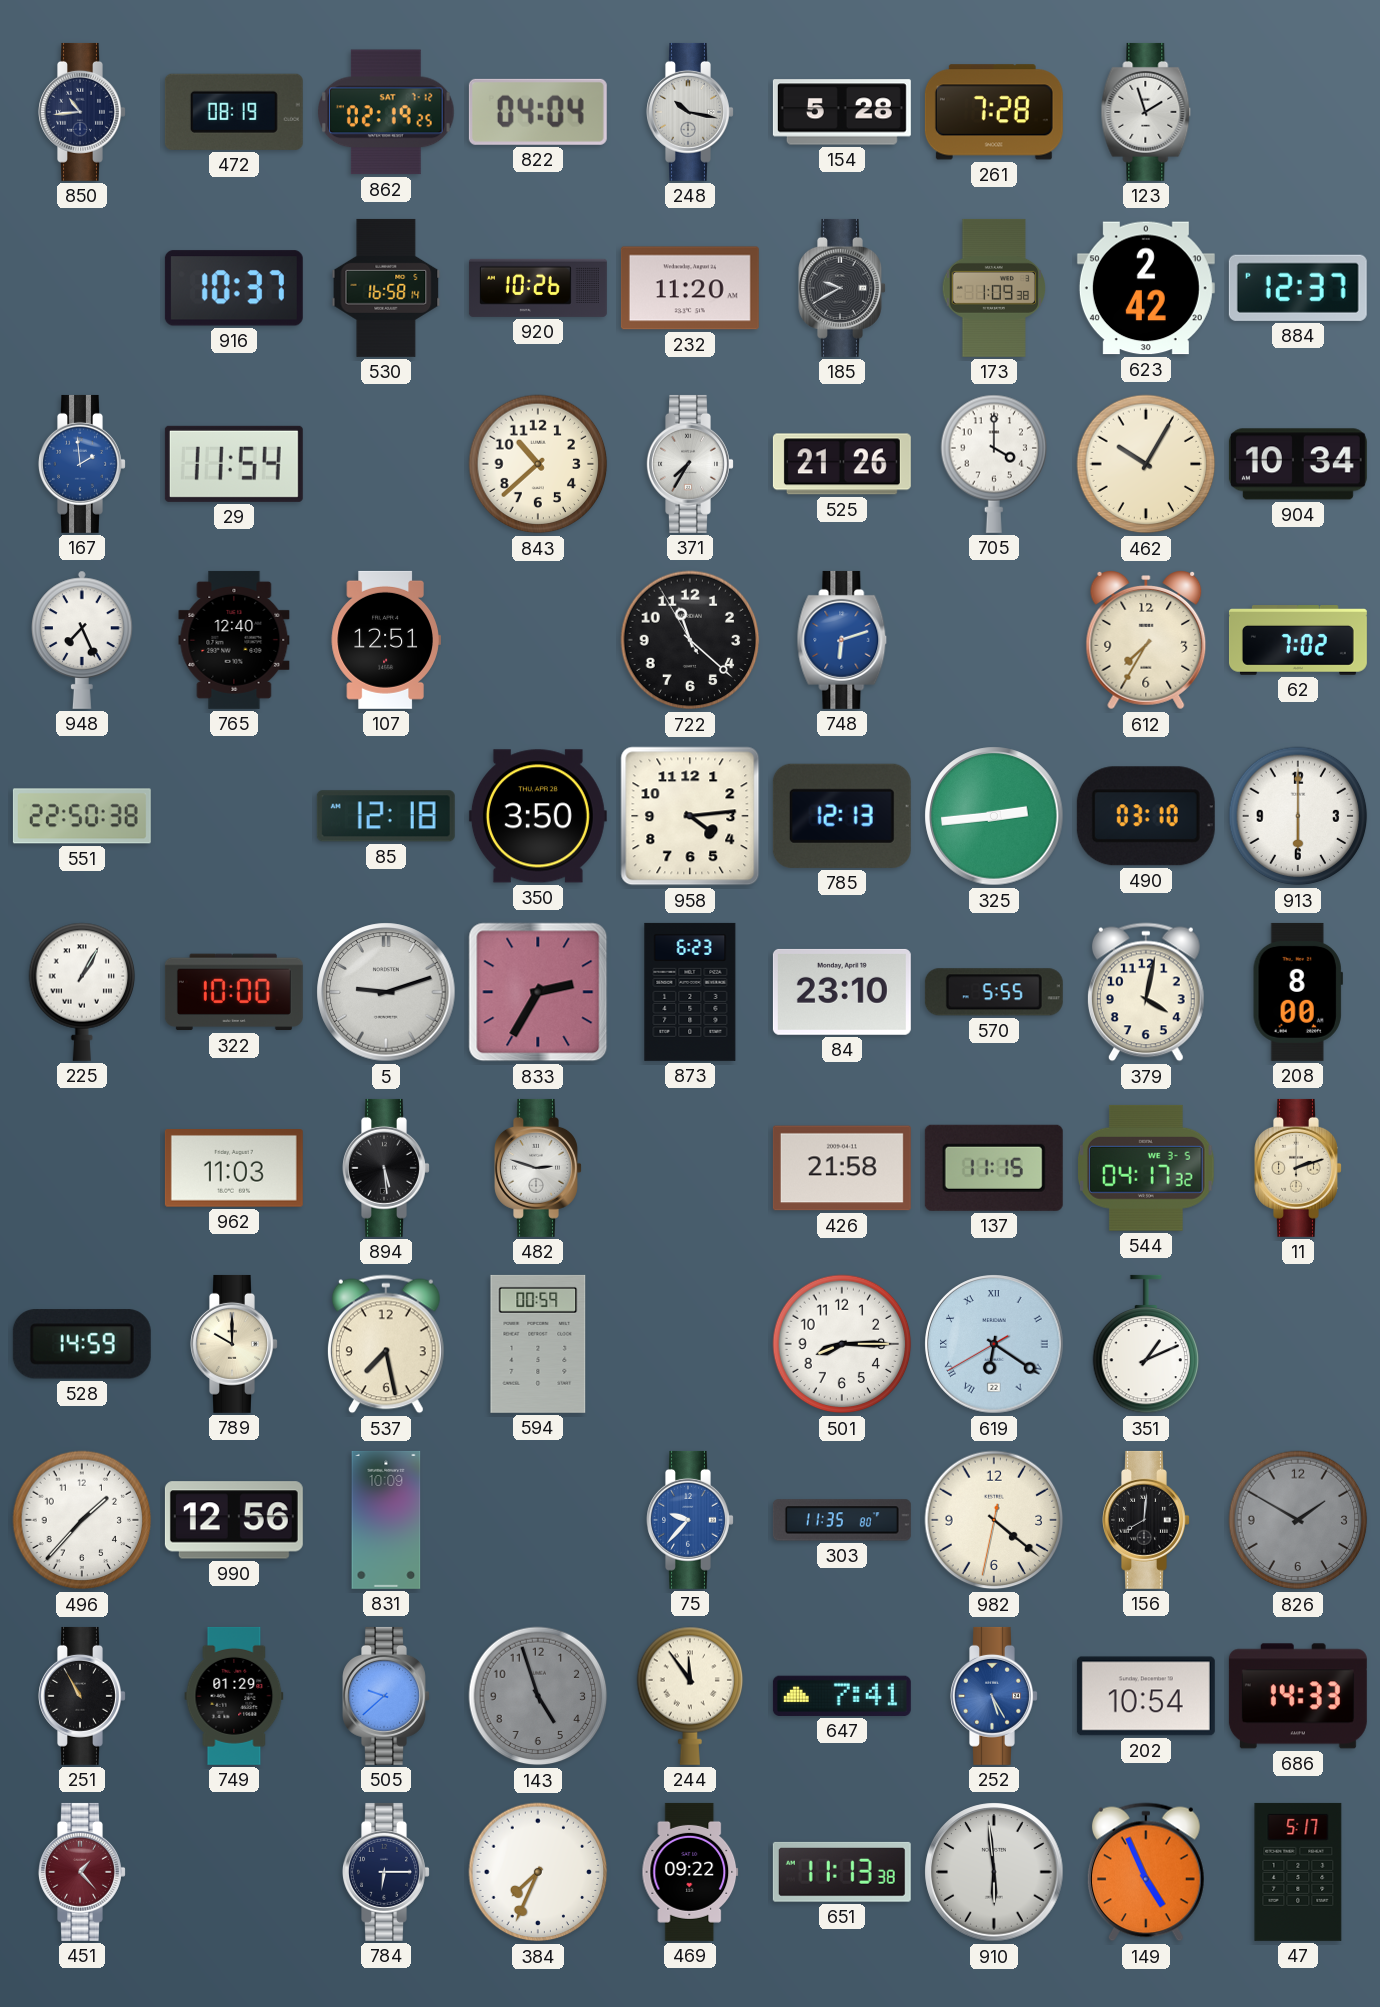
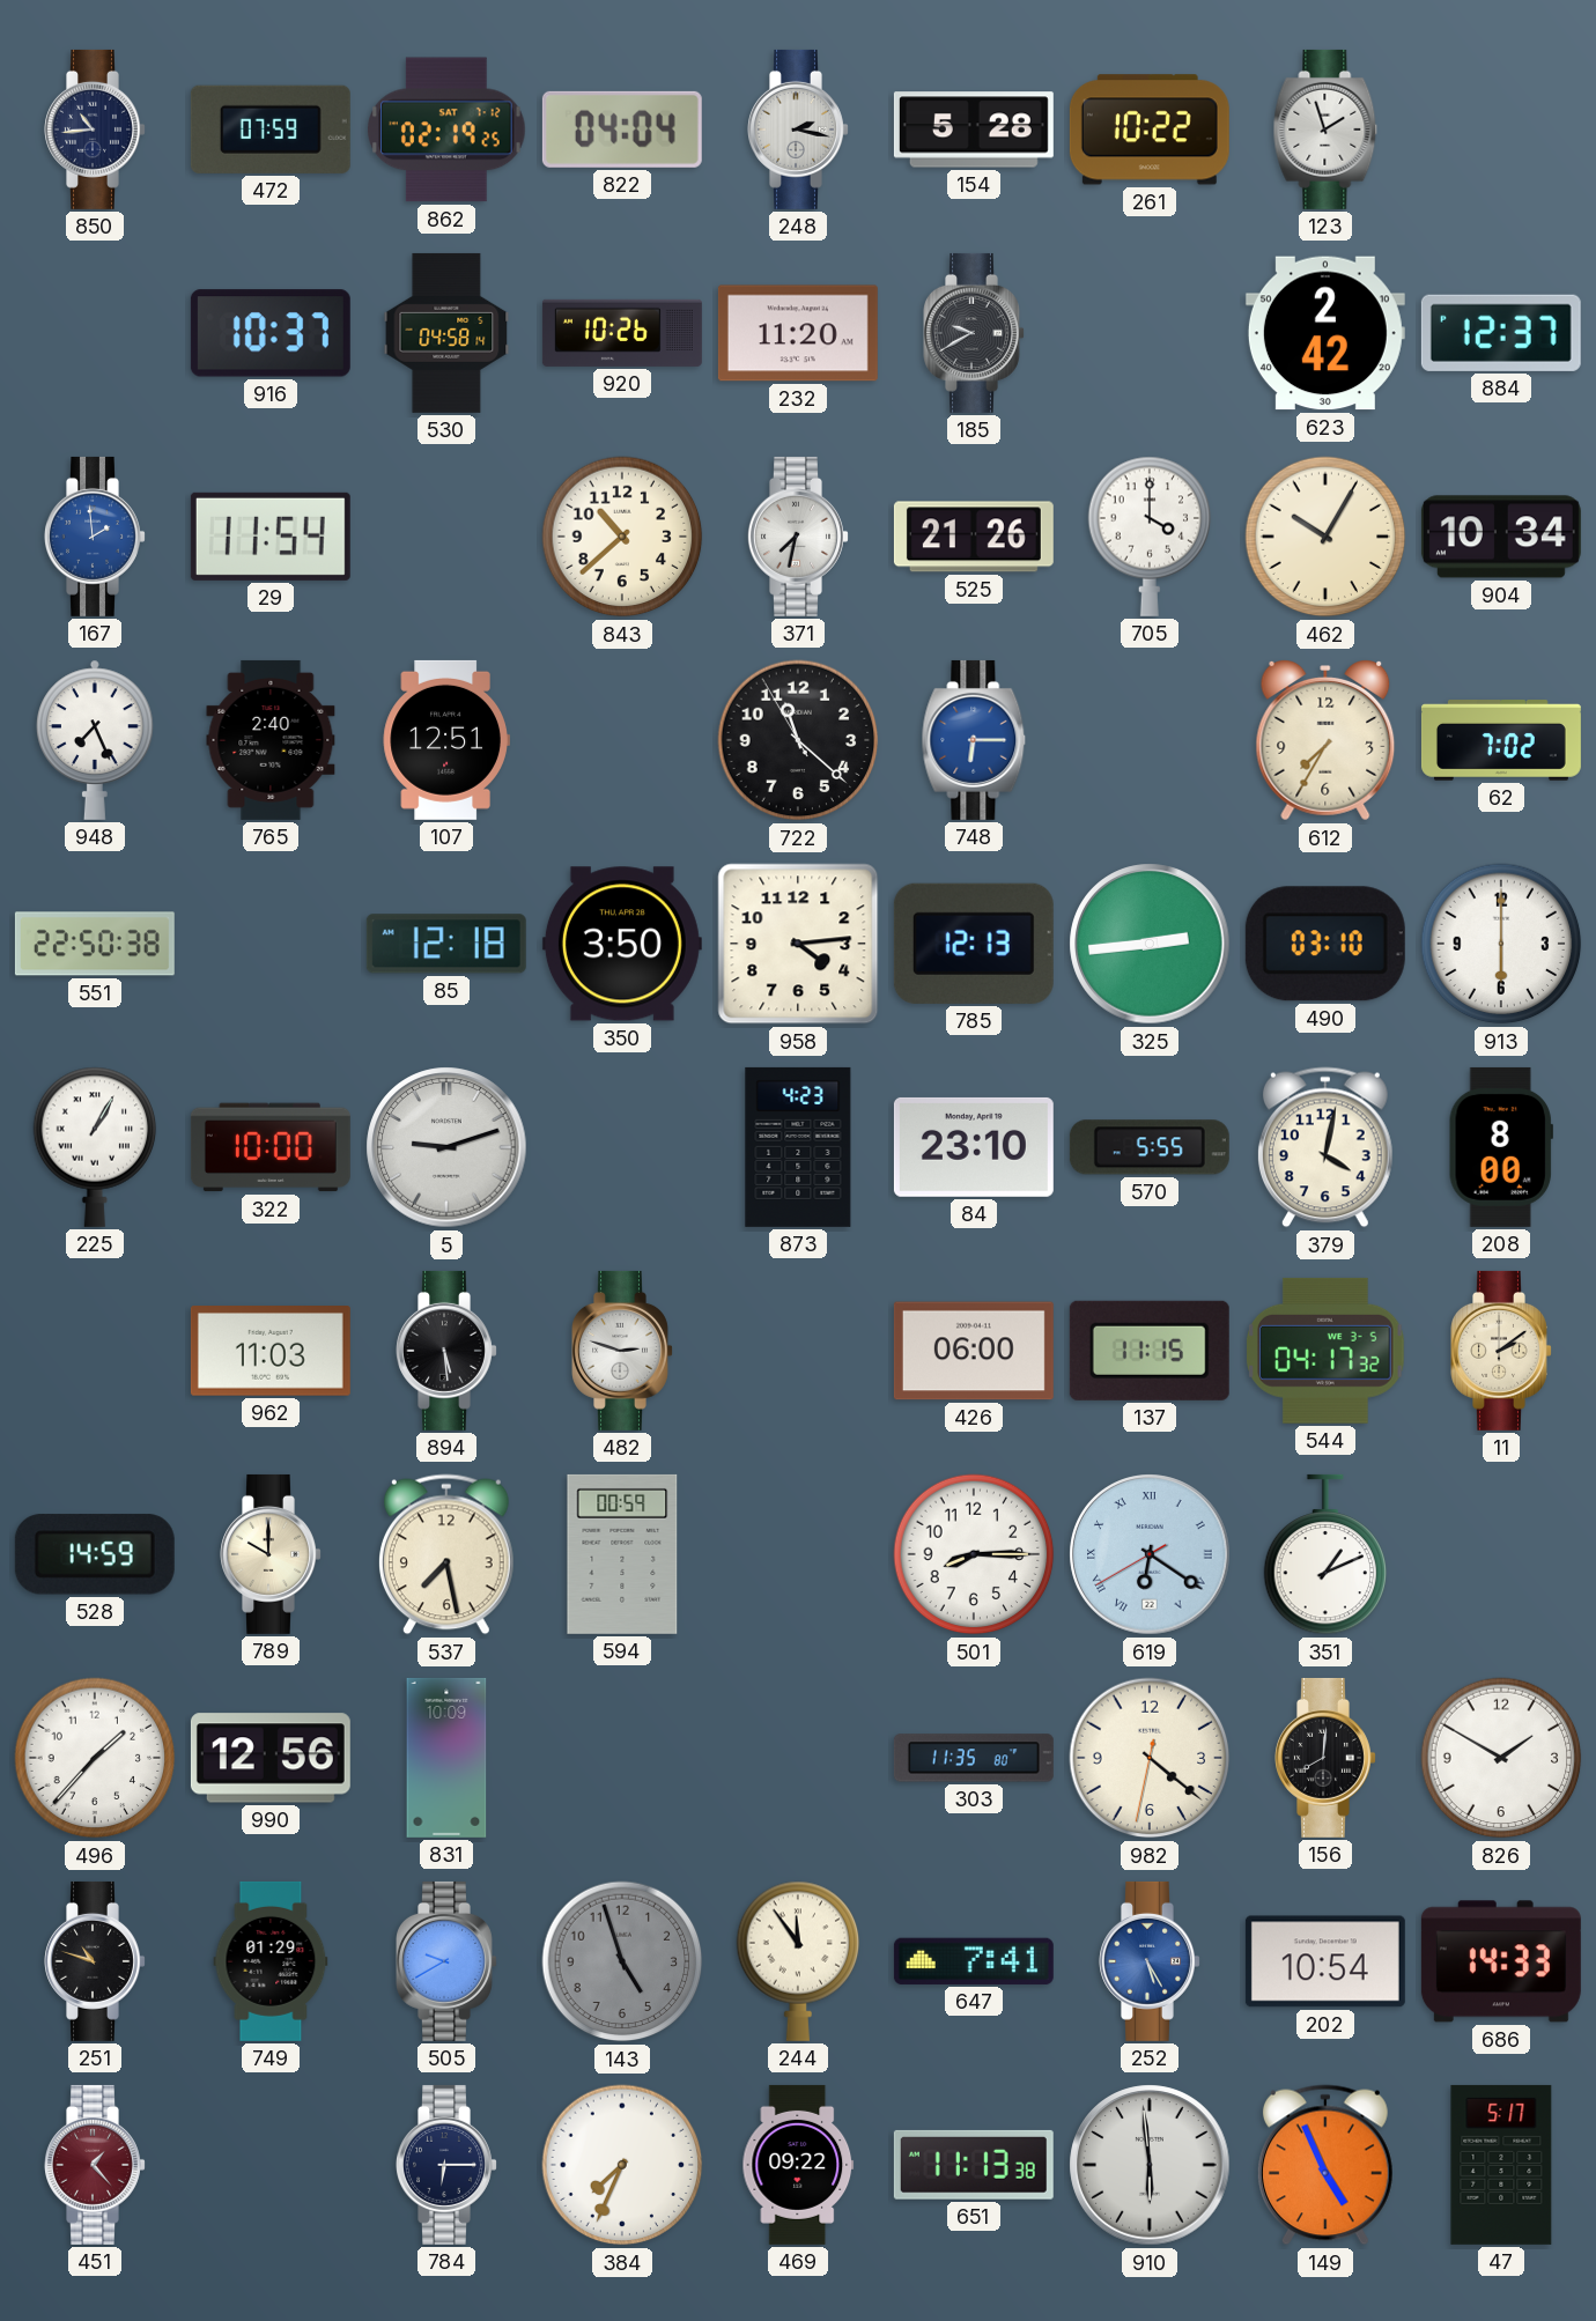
472: 08:19 -> 07:59 (271, 130)
248: 10:17 -> 2:17 (798, 130)
261: 7:28 -> 10:22 (1150, 130)
530: 16:58 -> 04:58 (446, 333)
173: 1:09 -> none (993, 288)
371: 7:35 -> 7:32 (798, 537)
765: 12:40 -> 2:40 (271, 740)
748: 6:12 -> 6:15 (974, 740)
833: 2:35 -> none (538, 992)
873: 6:23 -> 4:23 (798, 1147)
426: 21:58 -> 06:00 (974, 1351)
11: 2:12 -> 2:09 (1501, 1351)
75: 9:37 -> none (690, 1520)
826 dial: grey -> white (1501, 1758)
251: 10:55 -> 10:48 (95, 1961)
505: 9:38 -> 9:40 (446, 1961)
